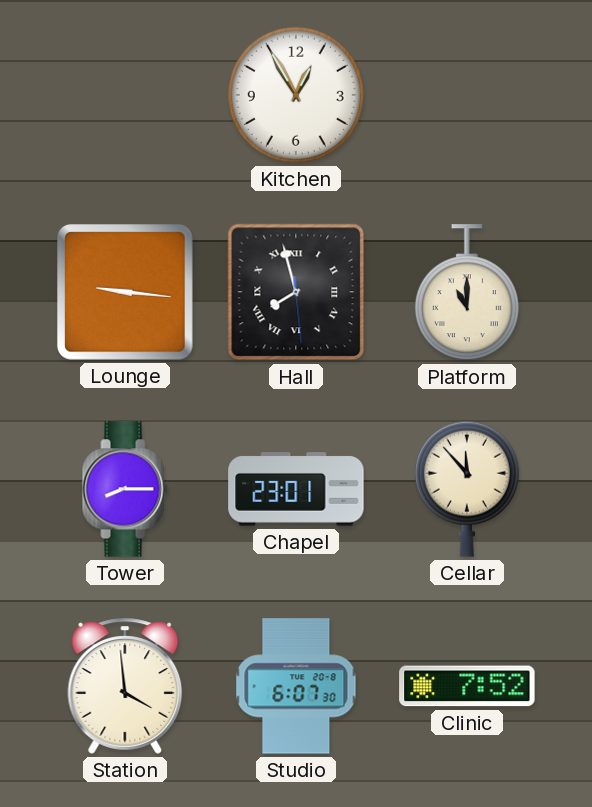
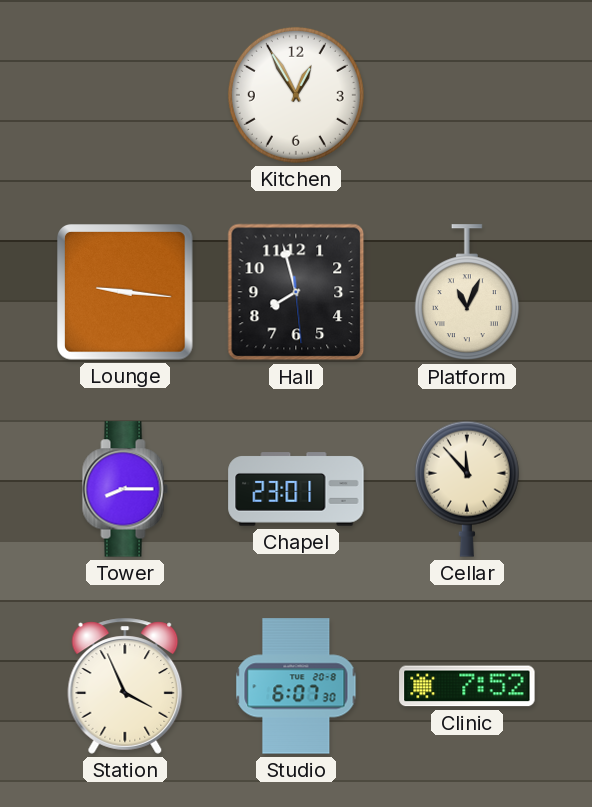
Hall numerals: Roman -> Arabic (296, 292)
Platform: 11:00 -> 11:04 (467, 293)
Station: 3:59 -> 3:56 (125, 686)
